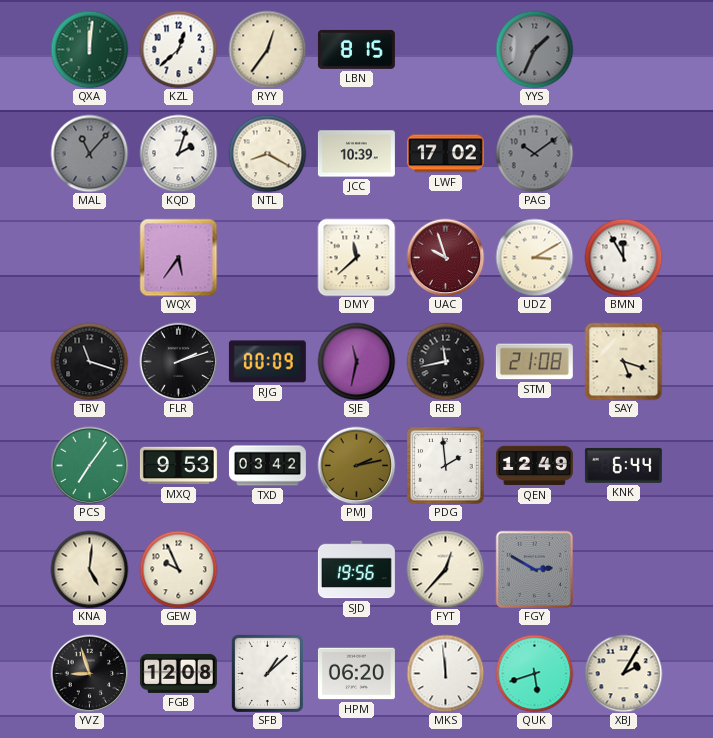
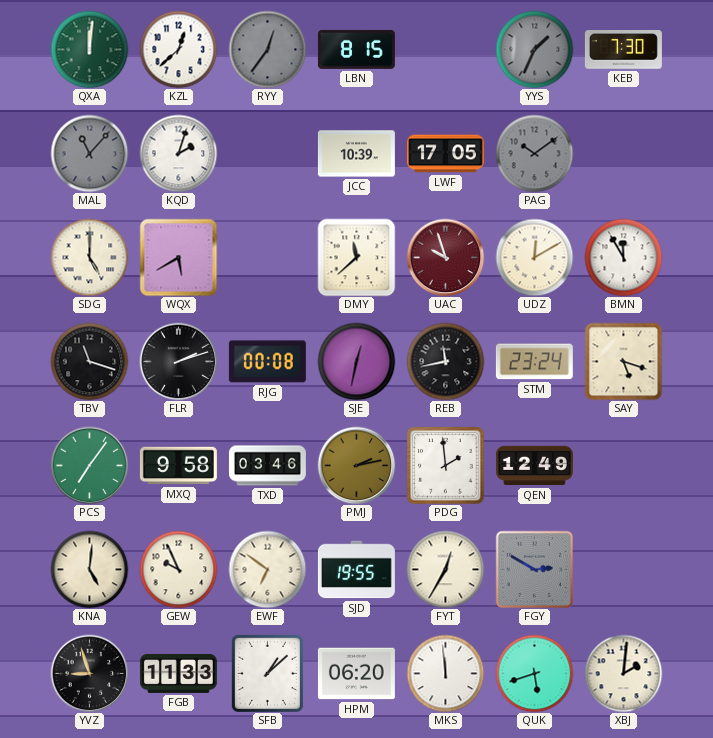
RYY dial: cream -> grey (267, 49)
KEB: none -> 7:30 (623, 50)
NTL: 8:20 -> none (267, 153)
LWF: 17:02 -> 17:05 (445, 154)
SDG: none -> 5:00 (89, 257)
WQX: 5:36 -> 5:40 (178, 257)
UDZ: 3:10 -> 12:10 (534, 257)
RJG: 00:09 -> 00:08 (267, 362)
SJE: 11:32 -> 12:32 (356, 361)
STM: 21:08 -> 23:24 (534, 362)
MXQ: 9:53 -> 9:58 (178, 466)
TXD: 03:42 -> 03:46 (267, 466)
KNK: 6:44 -> none (623, 465)
EWF: none -> 6:51 (267, 569)
SJD: 19:56 -> 19:55 (356, 570)
FYT: 12:37 -> 12:35 (445, 569)
FGB: 12:08 -> 11:33 (178, 673)
XBJ: 2:05 -> 2:01 (623, 673)
